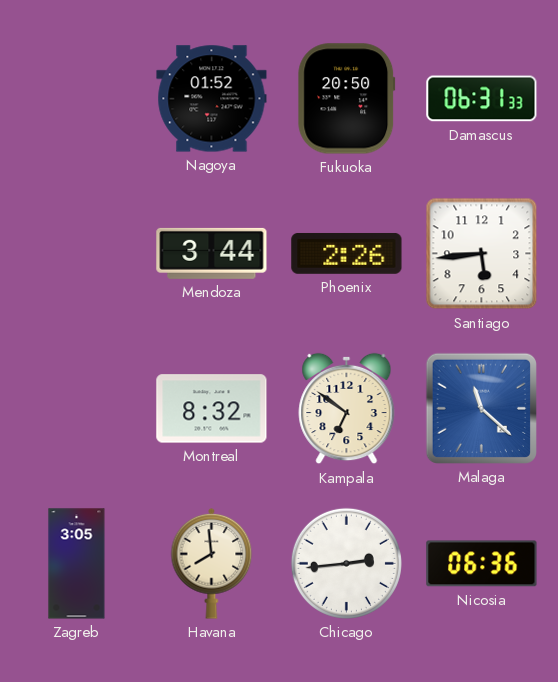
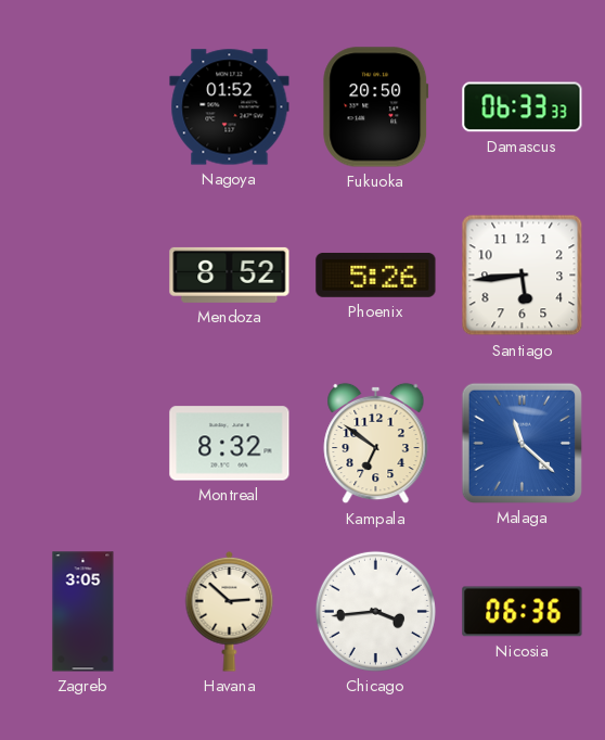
Damascus: 06:31 -> 06:33 (523, 107)
Mendoza: 3:44 -> 8:52 (230, 275)
Phoenix: 2:26 -> 5:26 (376, 275)
Havana: 7:59 -> 2:52 (230, 611)
Chicago: 2:44 -> 3:44 (375, 611)
